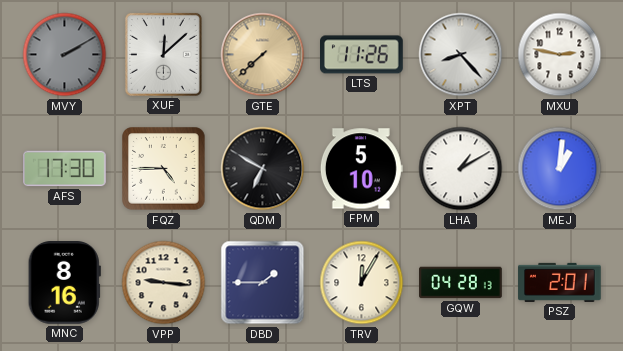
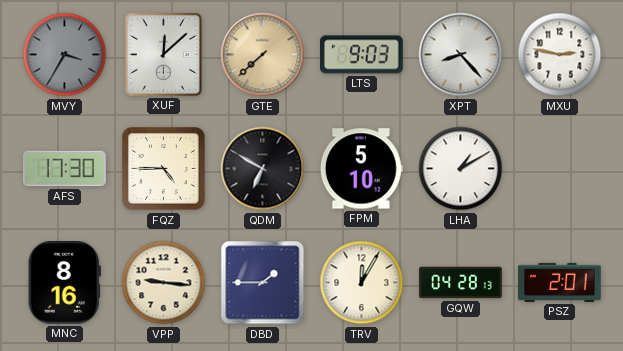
MVY: 2:10 -> 3:35 (65, 55)
LTS: 11:26 -> 9:03 (362, 55)
MEJ: 1:01 -> none (560, 169)
